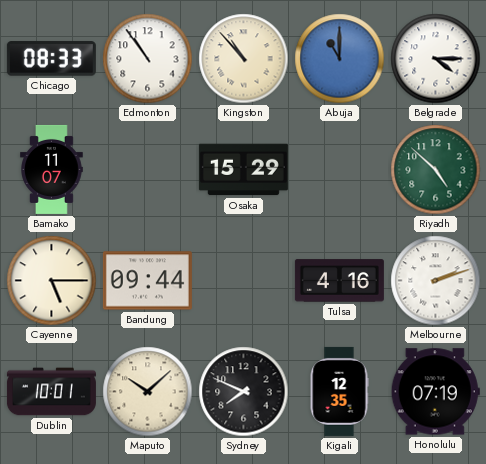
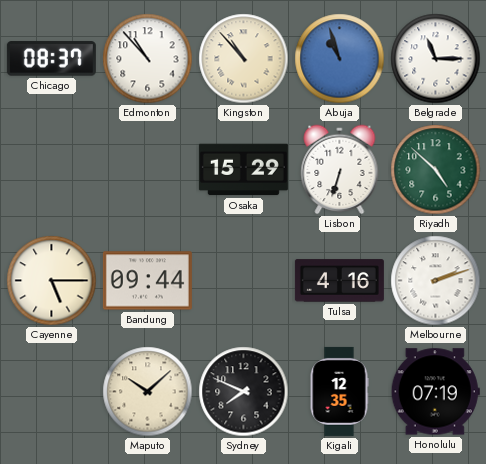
Chicago: 08:33 -> 08:37 (51, 59)
Edmonton: 10:54 -> 10:53 (148, 59)
Abuja: 11:00 -> 10:57 (340, 59)
Belgrade: 4:15 -> 11:15 (436, 59)
Bamako: 11:07 -> none (52, 169)
Lisbon: none -> 6:33 (340, 170)
Dublin: 10:01 -> none (51, 392)
